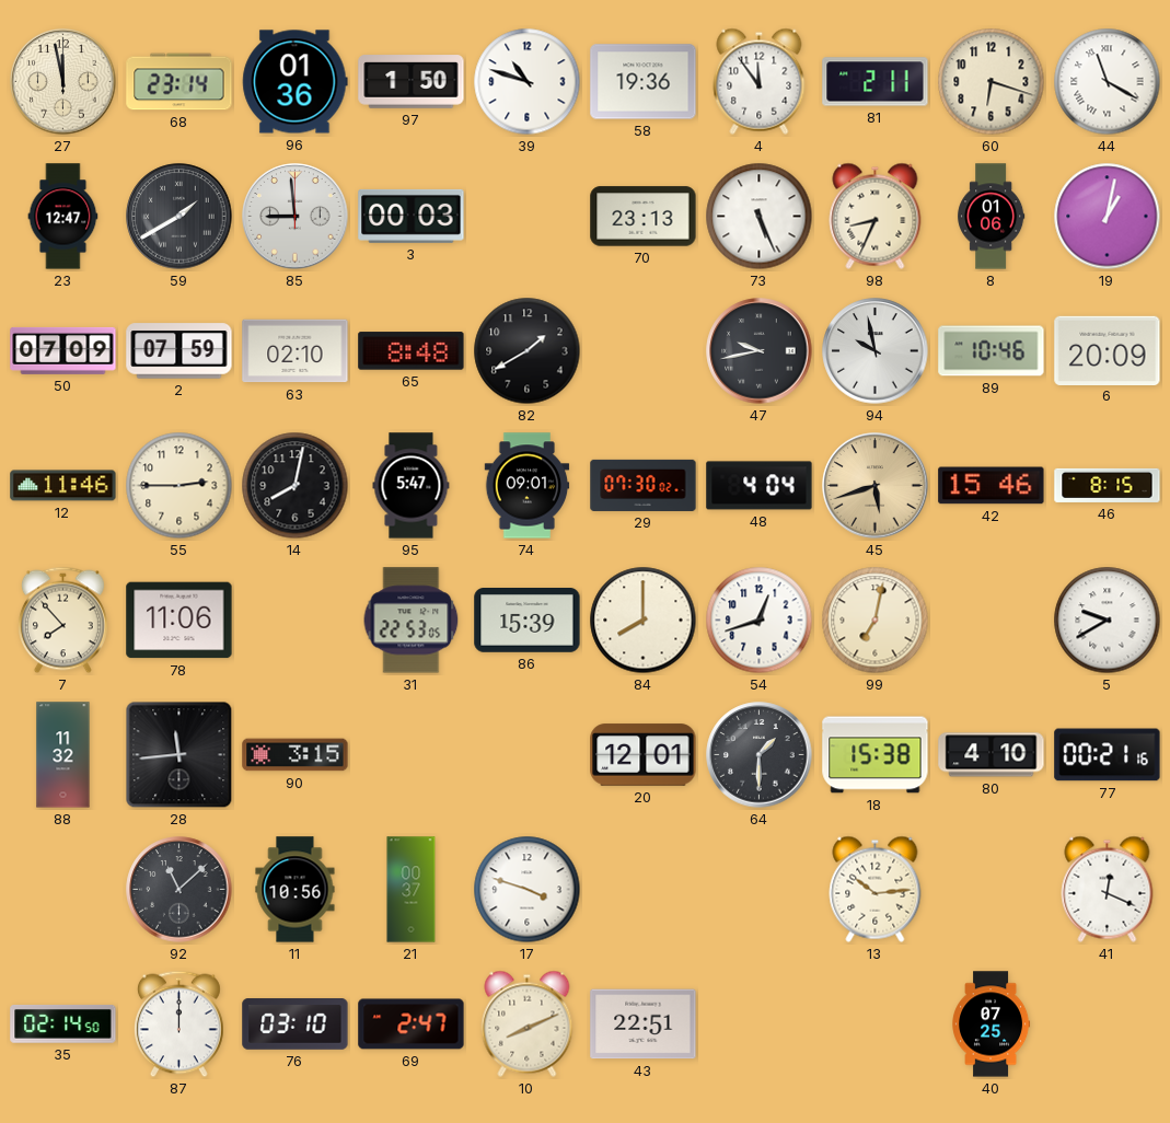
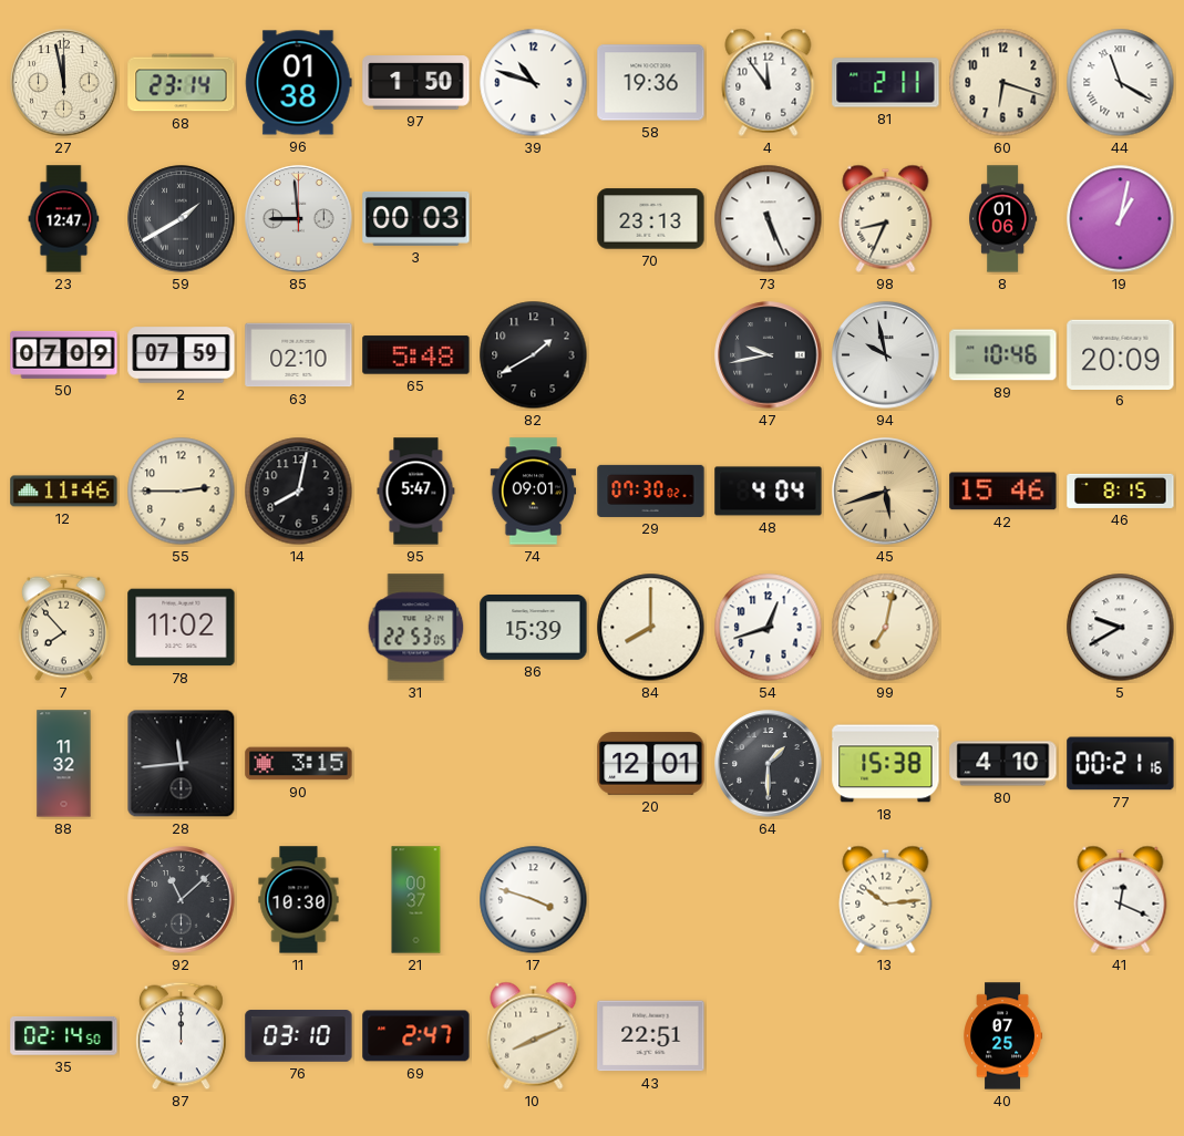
96: 01:36 -> 01:38 (299, 83)
65: 8:48 -> 5:48 (416, 355)
78: 11:06 -> 11:02 (182, 628)
11: 10:56 -> 10:30 (299, 900)
